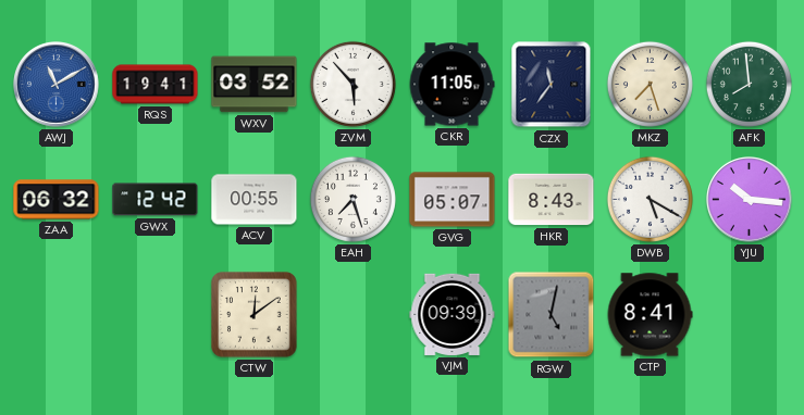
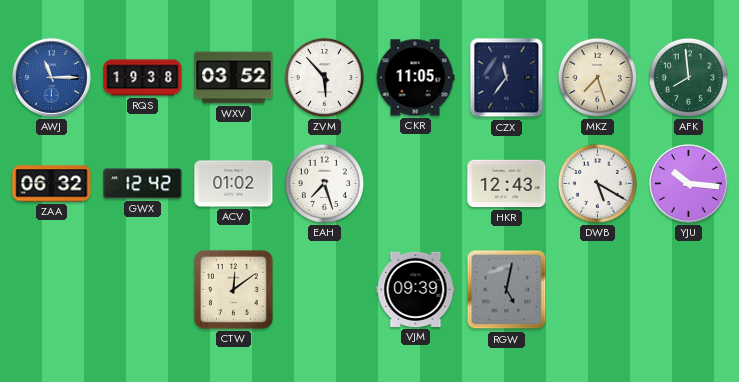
AWJ: 11:10 -> 11:15 (52, 78)
RQS: 19:41 -> 19:38 (143, 78)
ACV: 00:55 -> 01:02 (234, 184)
GVG: 05:07 -> none (453, 200)
HKR: 8:43 -> 12:43 (507, 184)
CTP: 8:41 -> none (650, 315)
